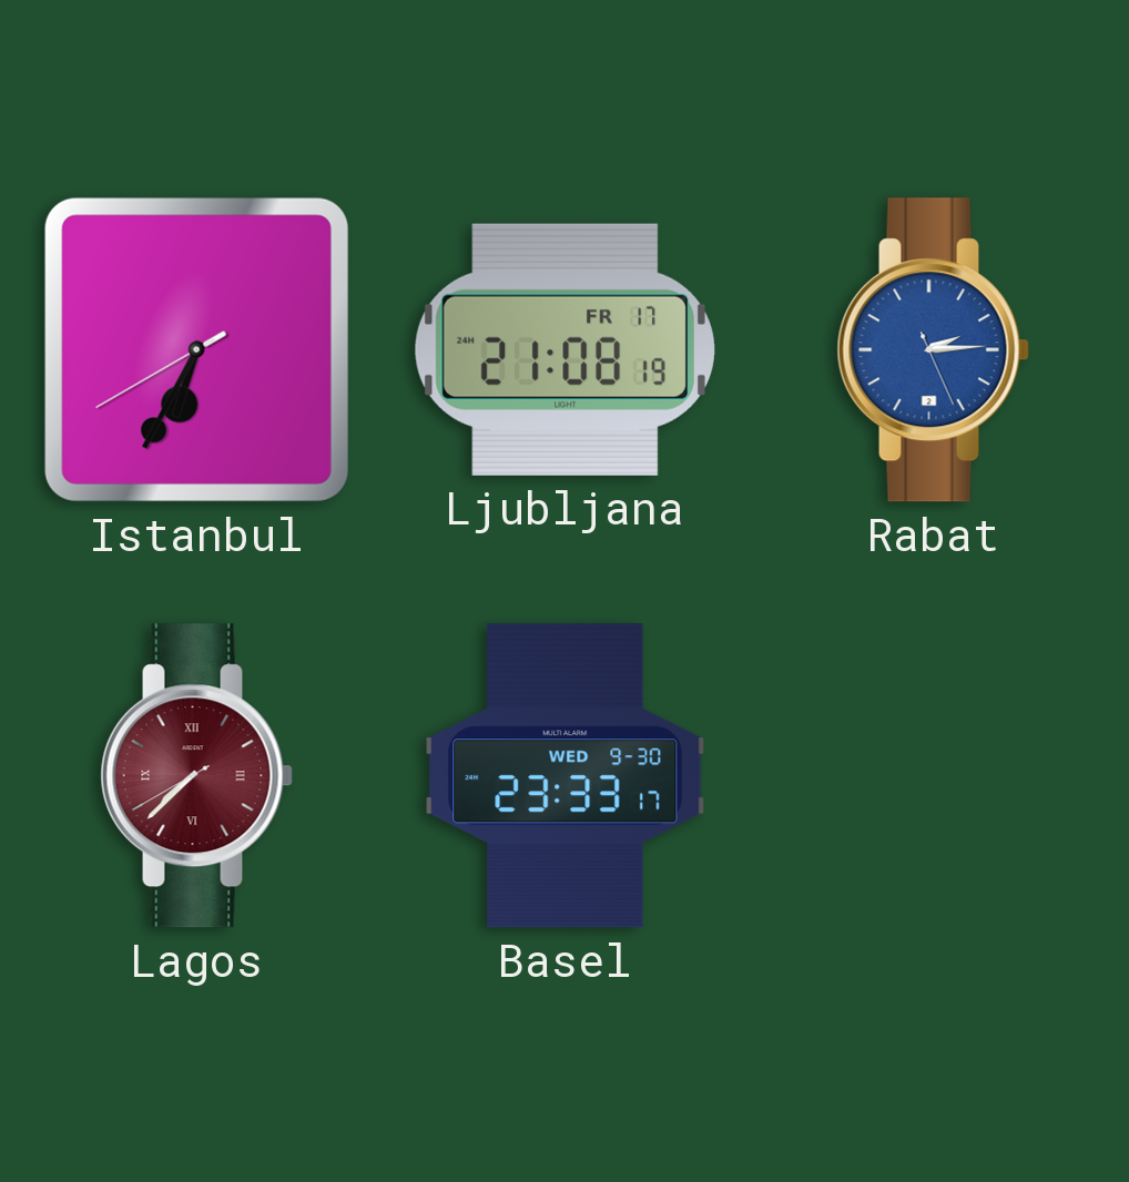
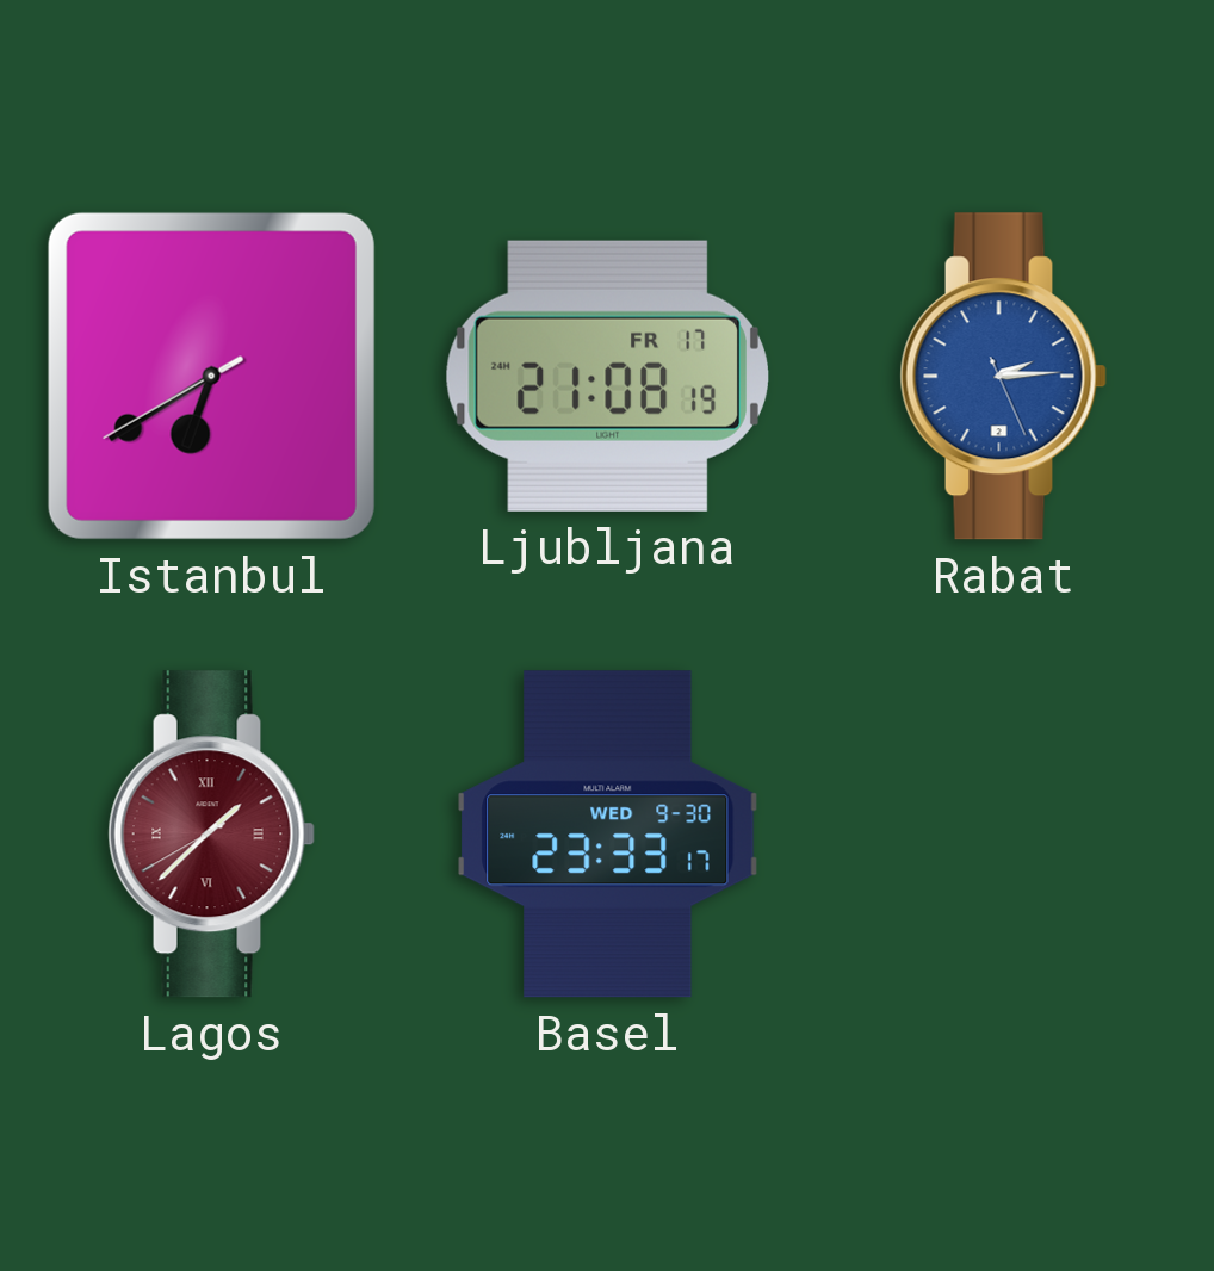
Istanbul: 6:34 -> 6:39 (211, 376)
Lagos: 7:37 -> 1:37 (211, 835)
